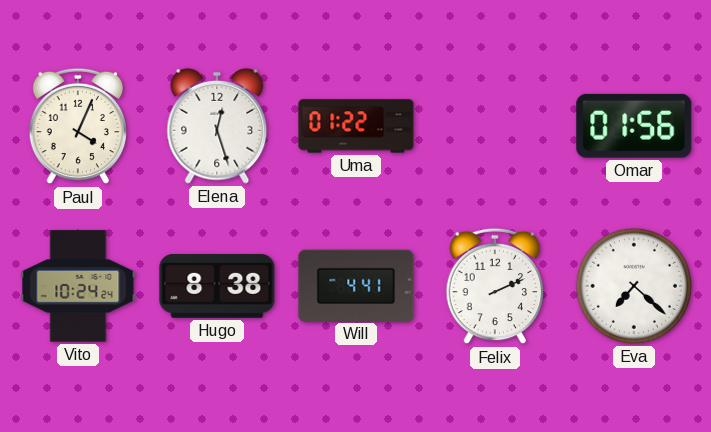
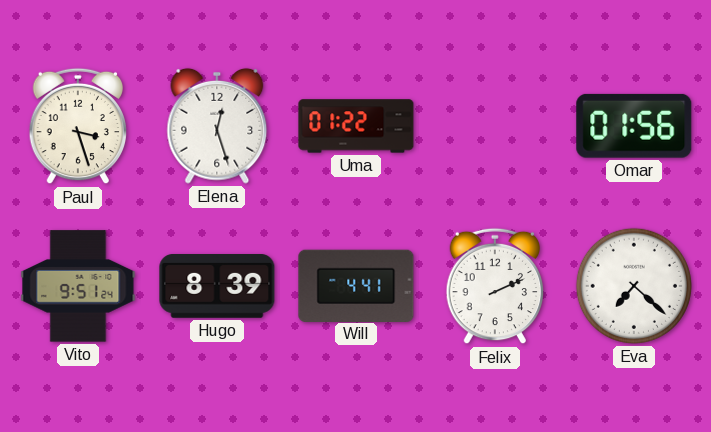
Paul: 4:04 -> 3:27 (78, 126)
Vito: 10:24 -> 9:51 (78, 286)
Hugo: 8:38 -> 8:39 (217, 287)
